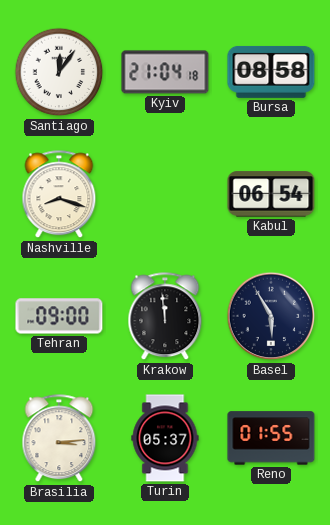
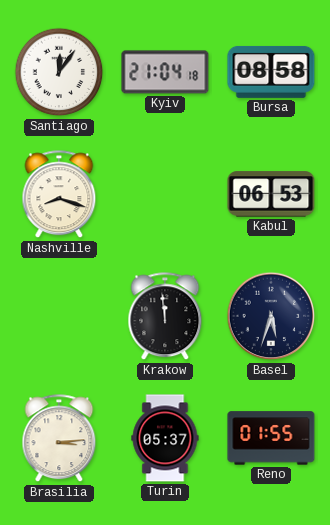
Kabul: 06:54 -> 06:53 (271, 194)
Tehran: 09:00 -> none (59, 316)
Basel: 5:55 -> 5:33 (271, 316)
